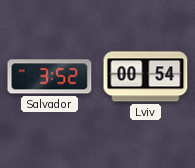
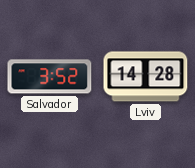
Lviv: 00:54 -> 14:28 (146, 77)
